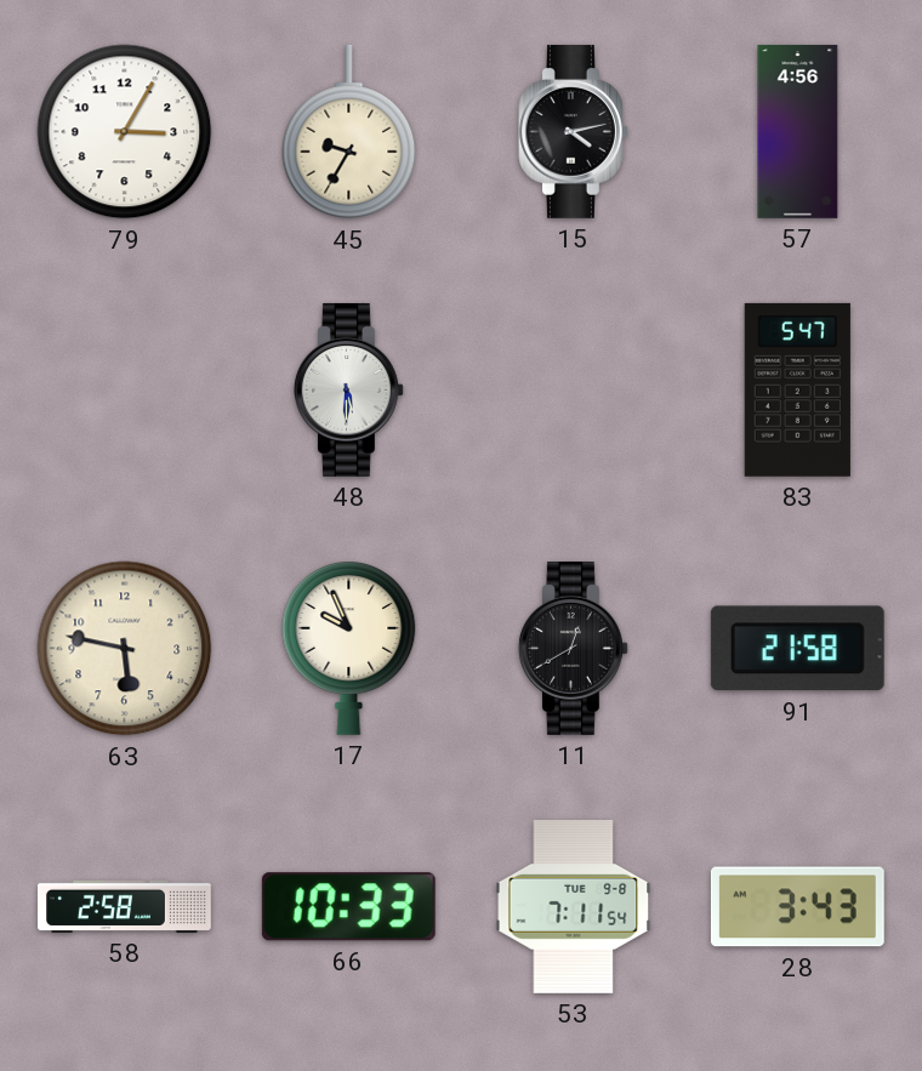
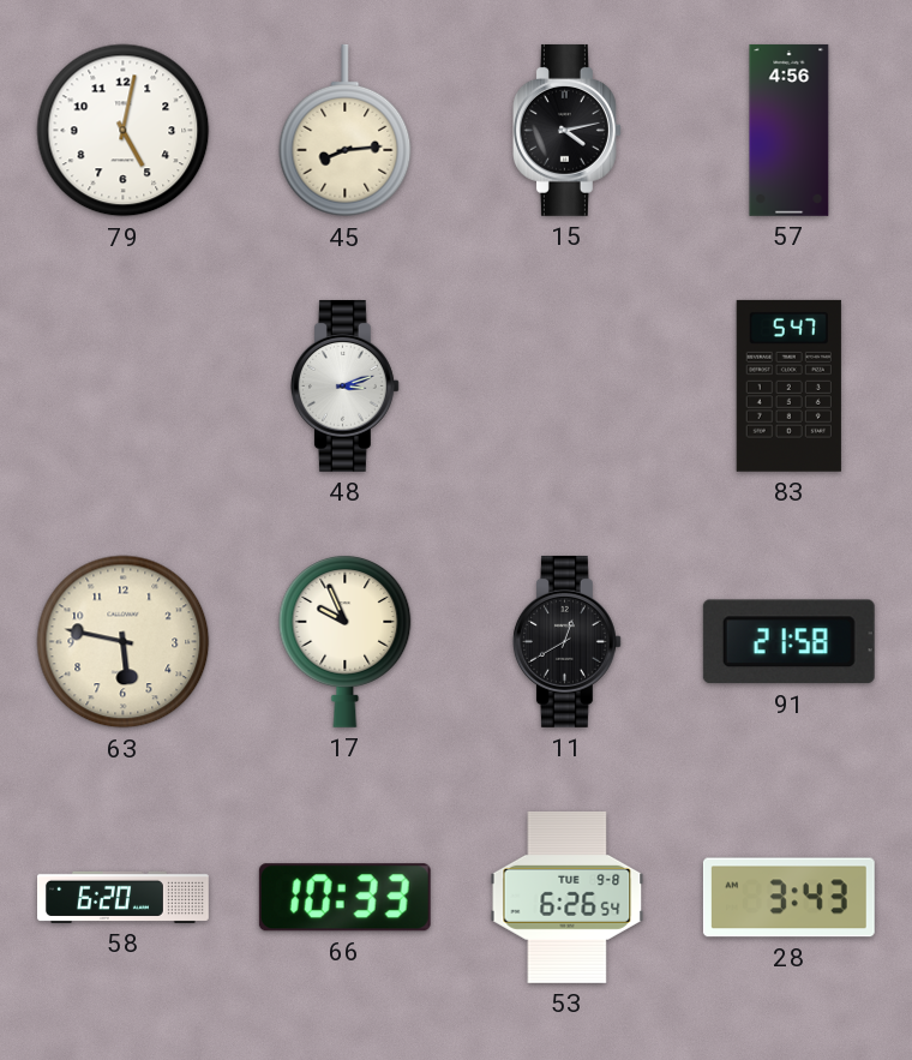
79: 3:05 -> 5:02 (124, 131)
45: 9:35 -> 8:14 (346, 131)
48: 5:30 -> 3:12 (344, 385)
58: 2:58 -> 6:20 (124, 897)
53: 7:11 -> 6:26 (568, 897)
